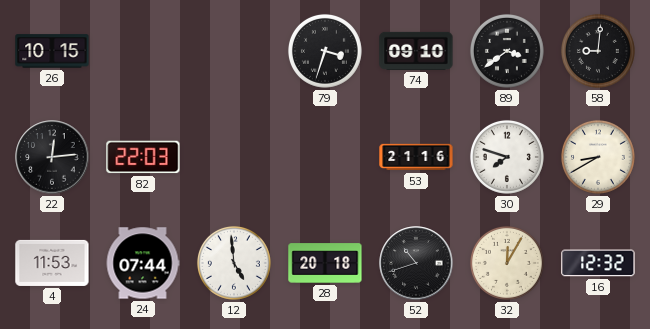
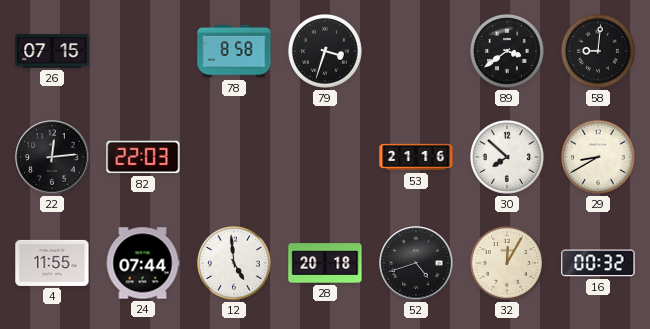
26: 10:15 -> 07:15 (52, 51)
78: none -> 8:58 (234, 51)
74: 09:10 -> none (416, 51)
30: 7:48 -> 7:52 (507, 157)
4: 11:53 -> 11:55 (52, 263)
52: 10:42 -> 4:42 (416, 263)
16: 12:32 -> 00:32 (598, 263)
